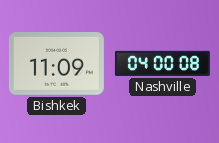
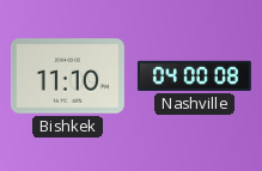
Bishkek: 11:09 -> 11:10 (67, 77)
